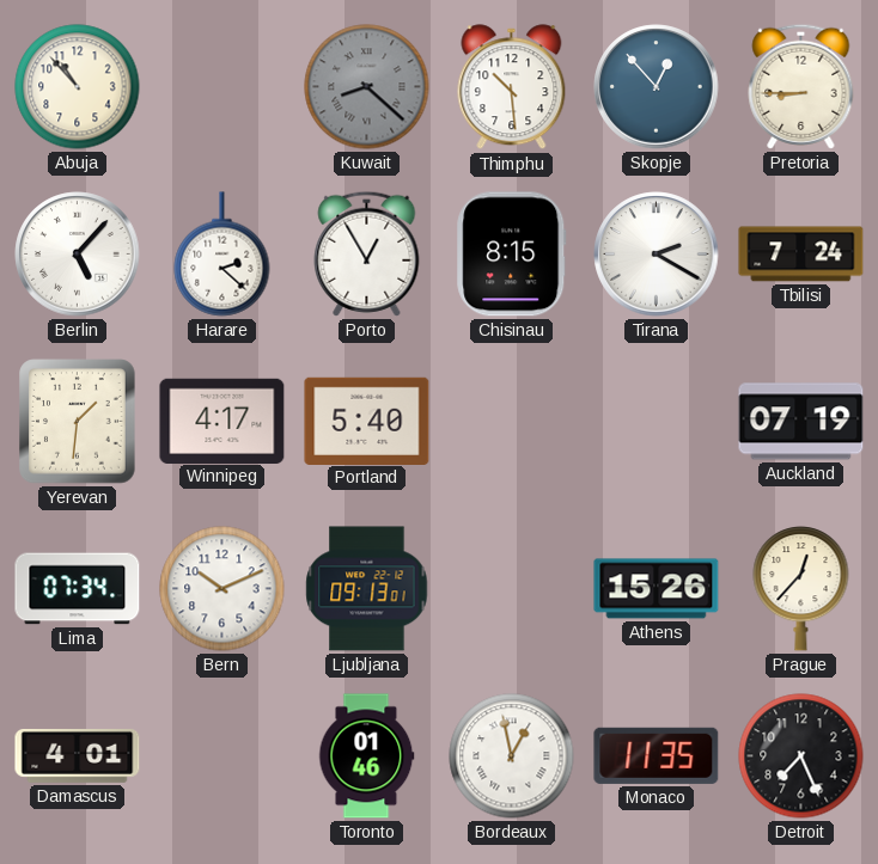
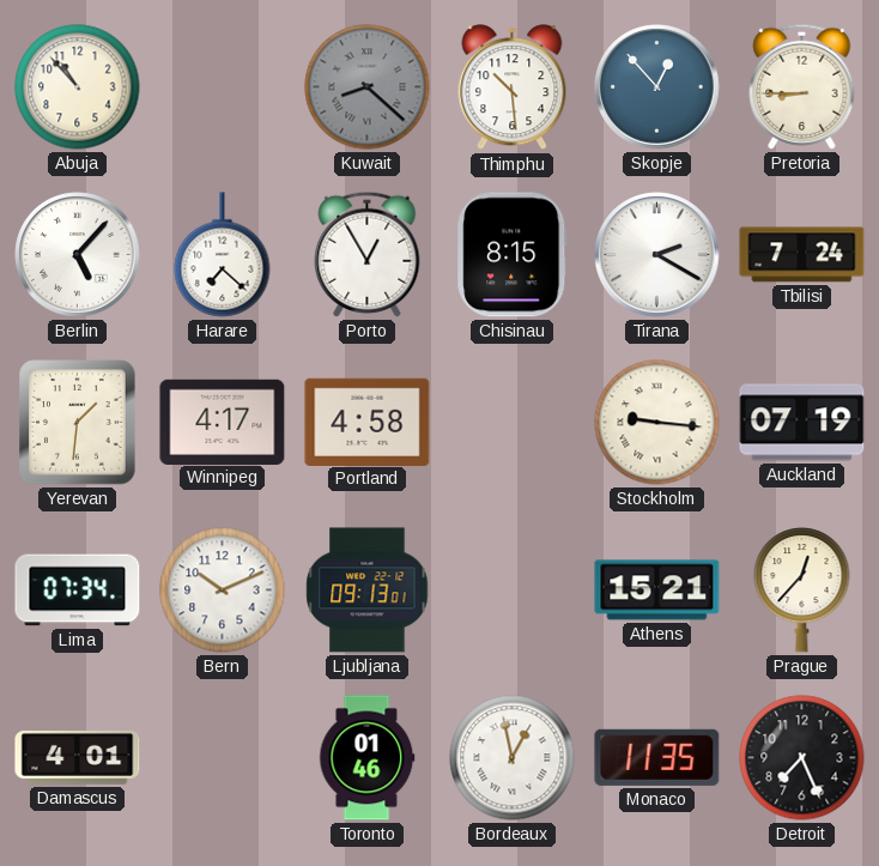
Harare: 2:22 -> 7:22 (223, 255)
Portland: 5:40 -> 4:58 (368, 422)
Stockholm: none -> 9:16 (657, 423)
Athens: 15:26 -> 15:21 (657, 591)
